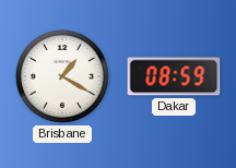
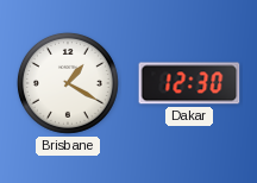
Dakar: 08:59 -> 12:30 (189, 83)
